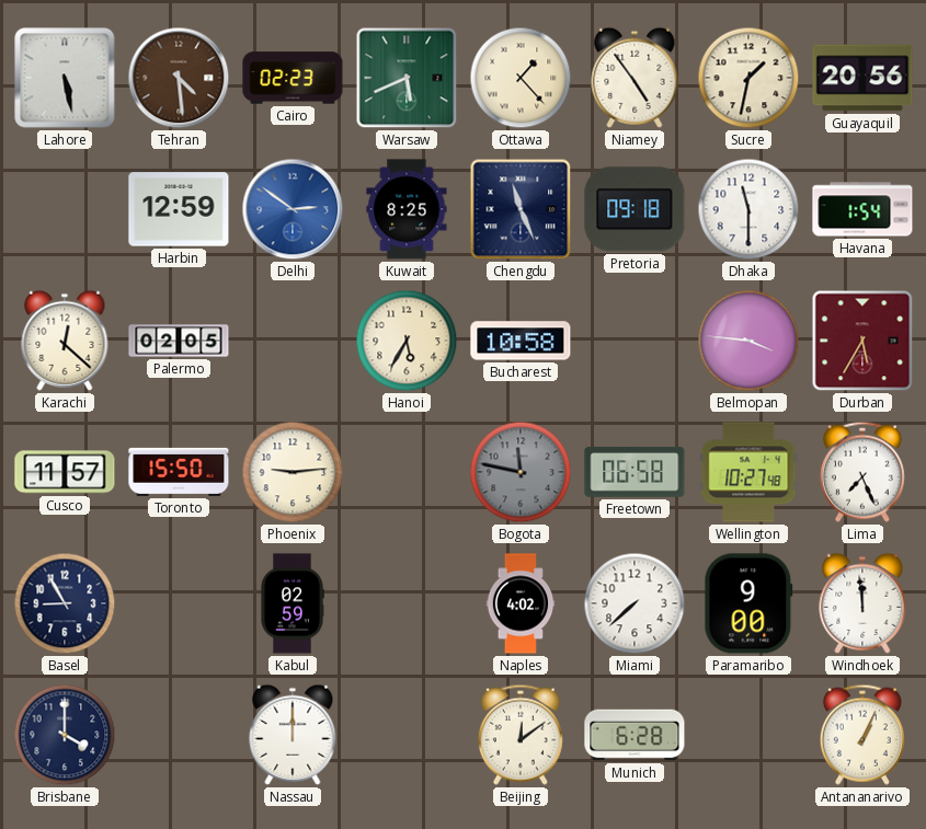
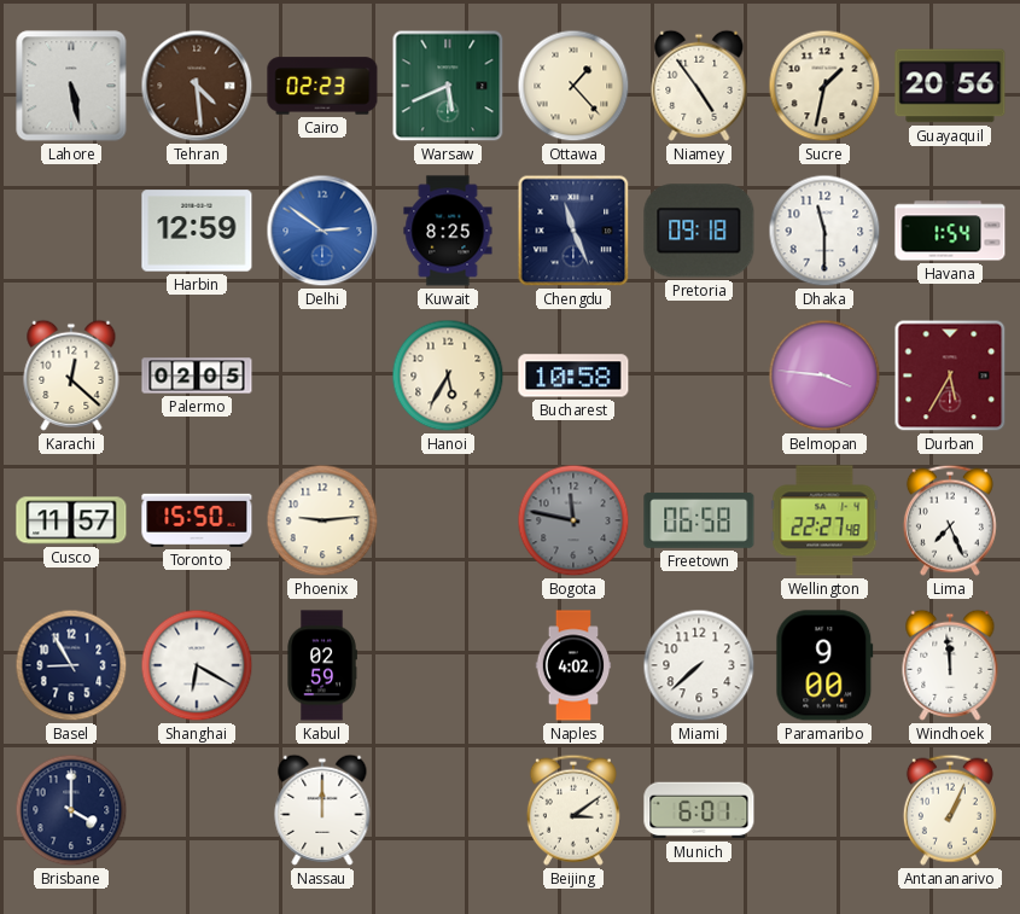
Wellington: 10:27 -> 22:27 (824, 520)
Shanghai: none -> 6:20 (197, 665)
Beijing: 12:09 -> 3:09 (573, 810)
Munich: 6:28 -> 6:01 (699, 810)
